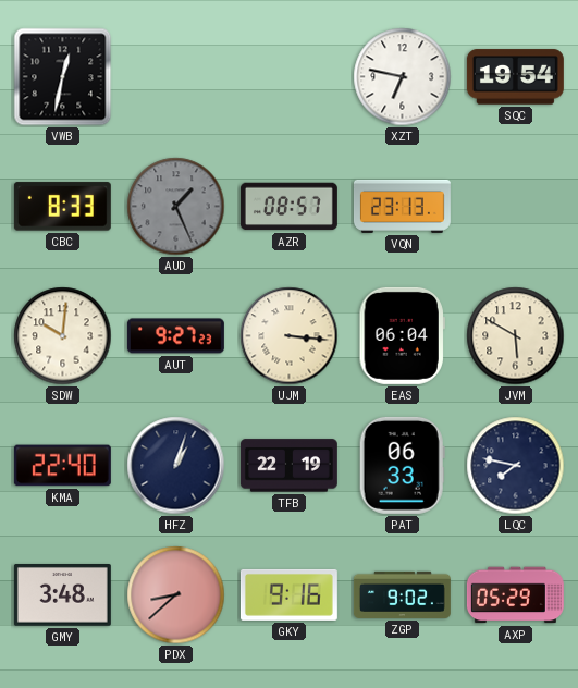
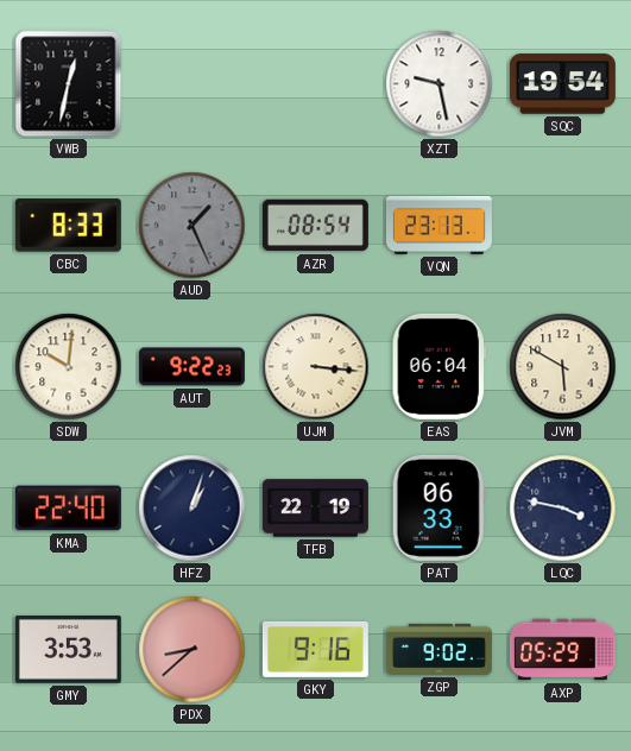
XZT: 6:47 -> 9:28 (440, 84)
AZR: 08:57 -> 08:54 (315, 226)
AUT: 9:27 -> 9:22 (191, 367)
LQC: 7:47 -> 3:47 (563, 509)
GMY: 3:48 -> 3:53 (68, 650)
